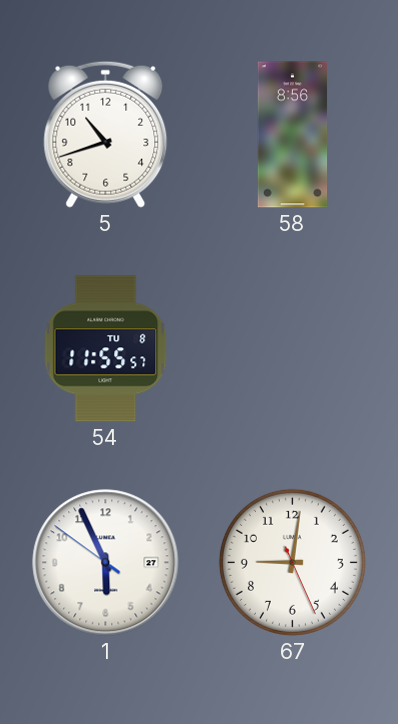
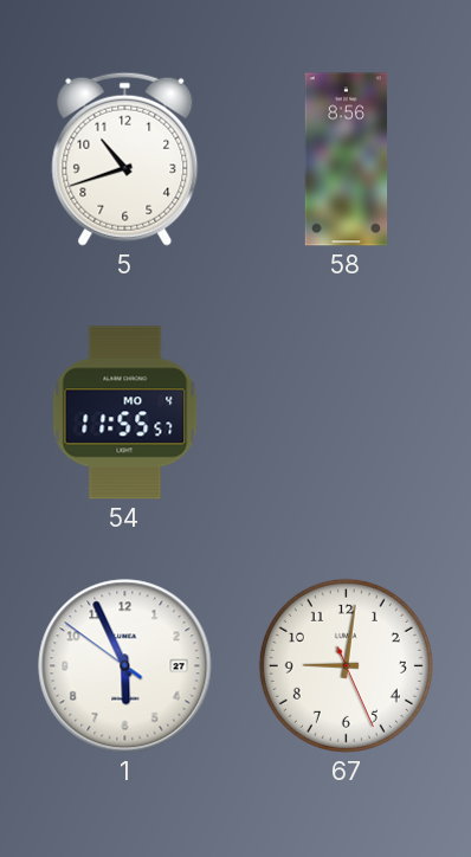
54 date: TU 8 -> MO 4 (125, 413)
